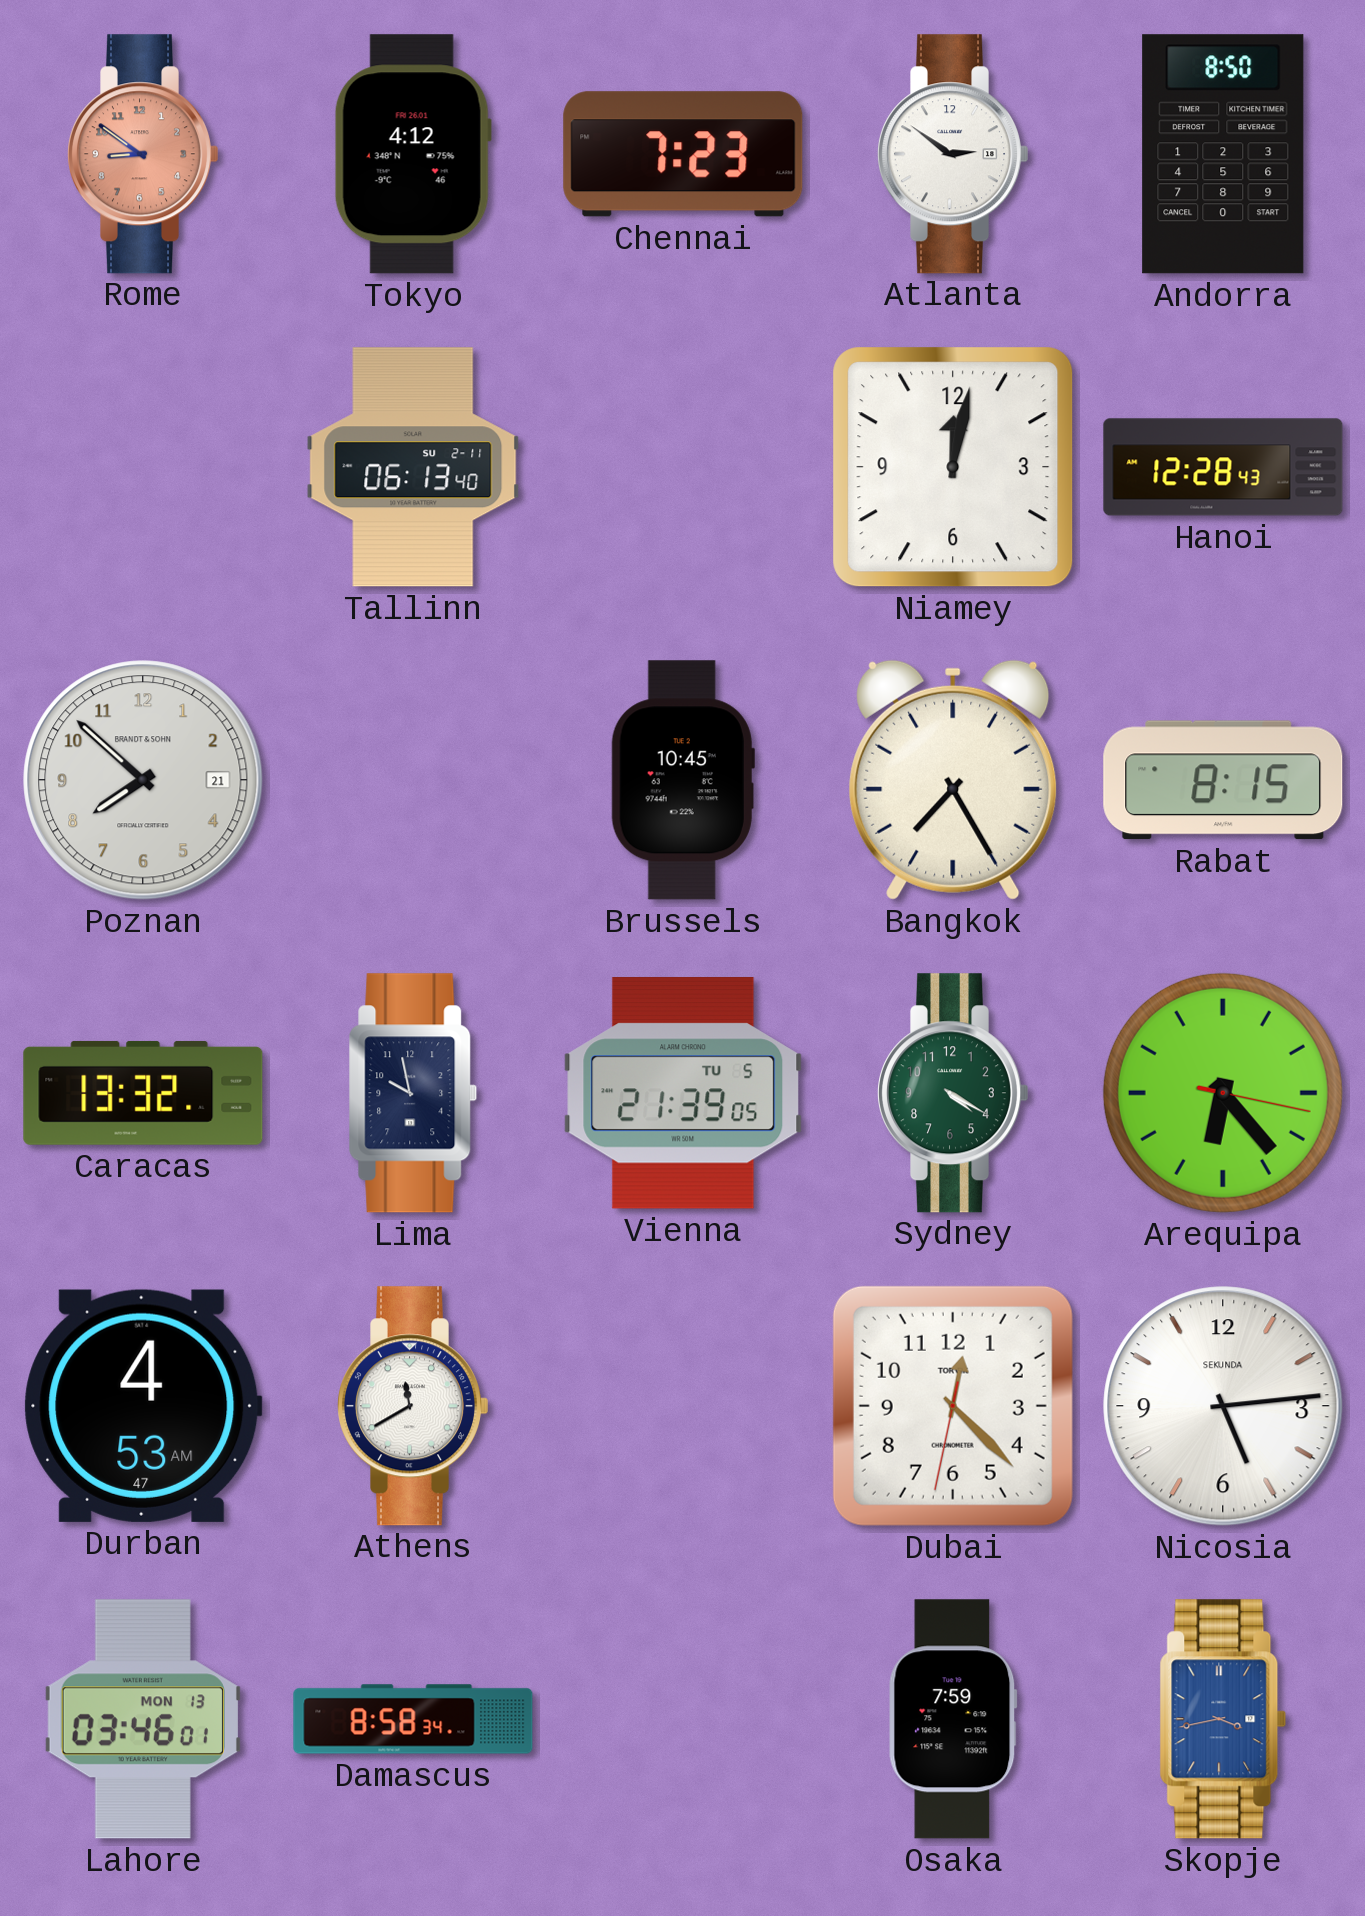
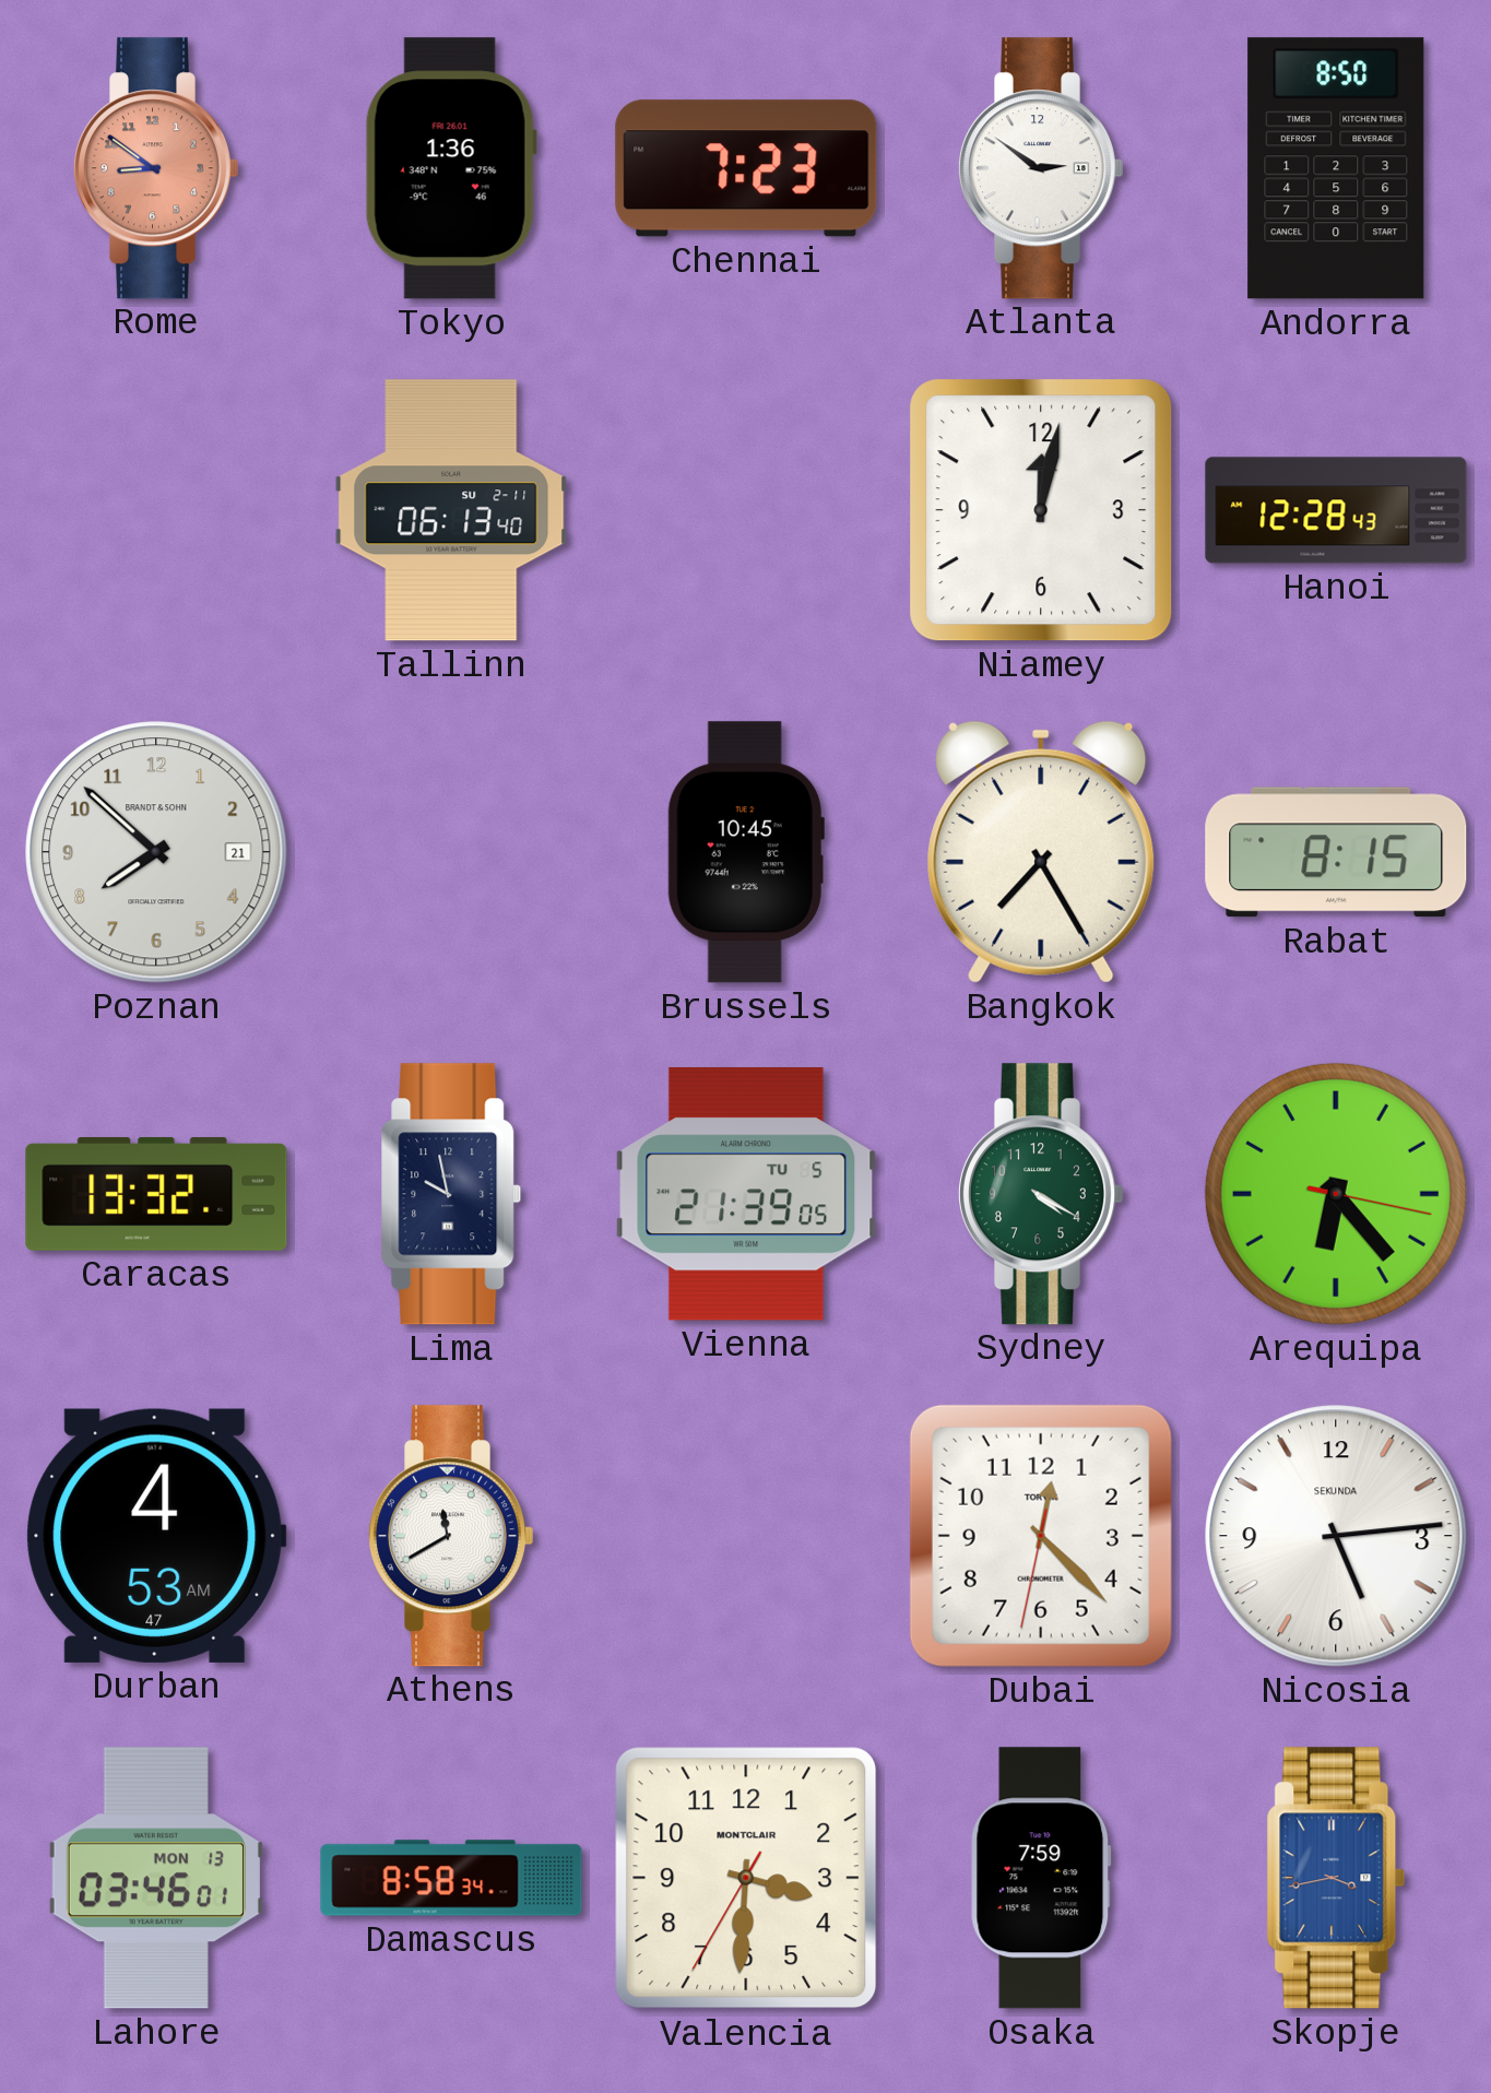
Tokyo: 4:12 -> 1:36 (451, 168)
Valencia: none -> 3:30 (746, 1878)
